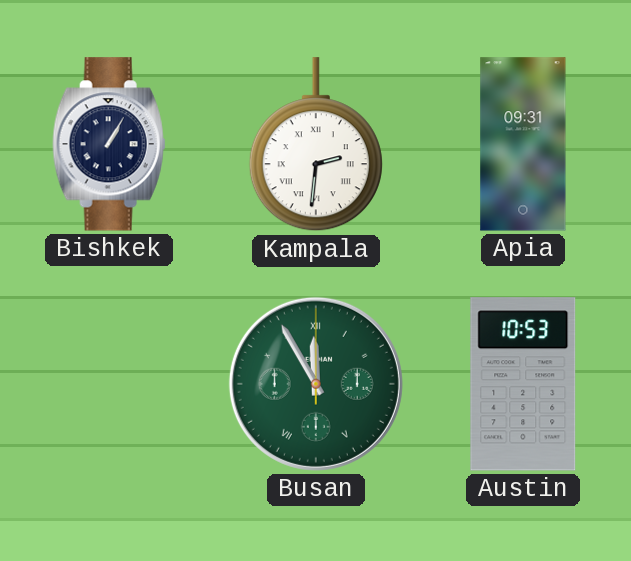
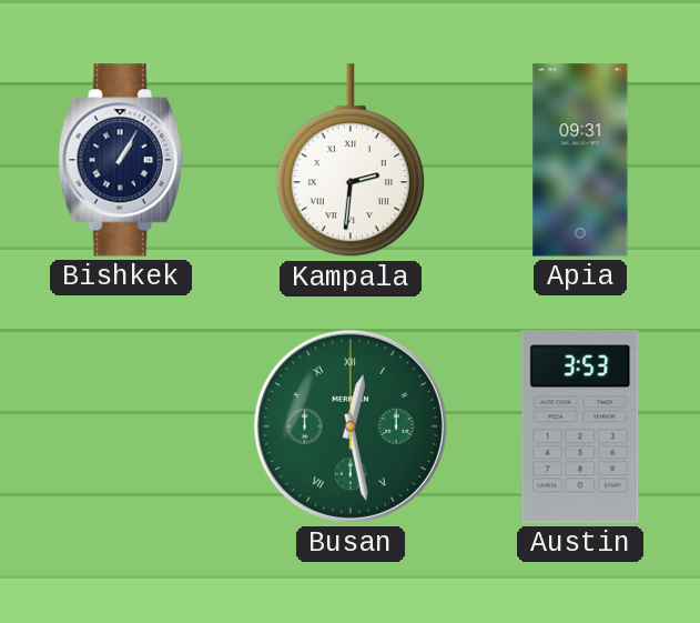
Busan: 11:55 -> 12:28 (351, 426)
Austin: 10:53 -> 3:53 (580, 426)
